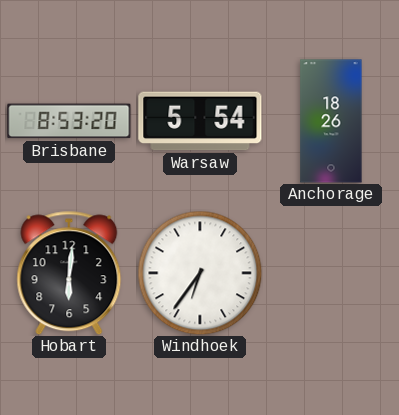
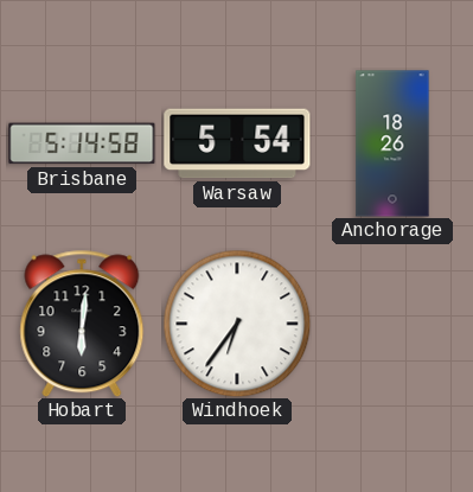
Brisbane: 8:53 -> 5:14 (82, 143)
